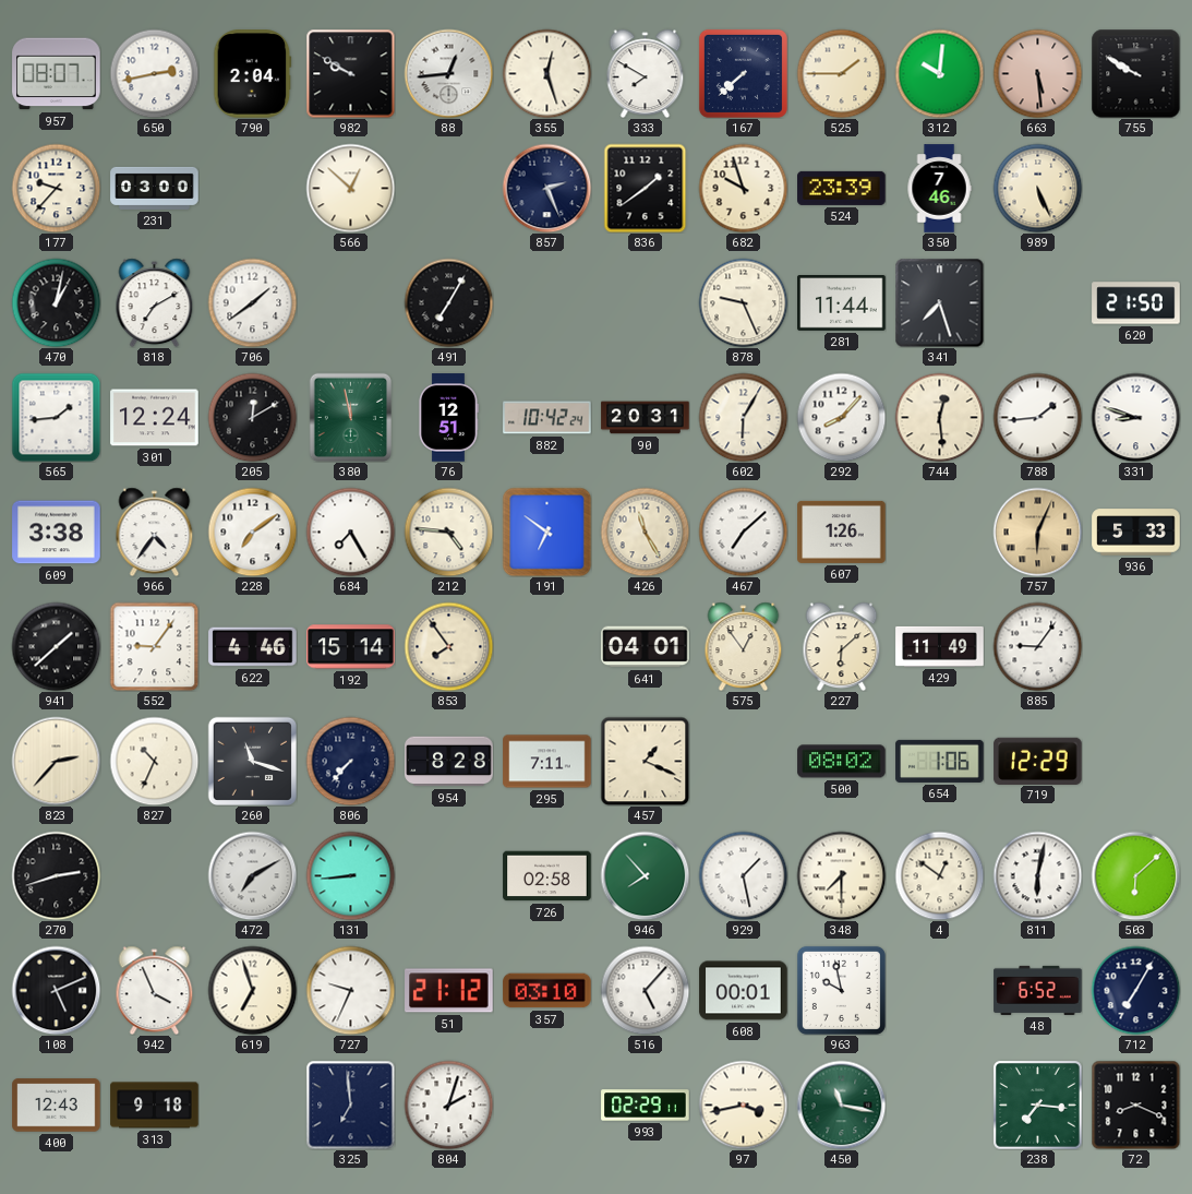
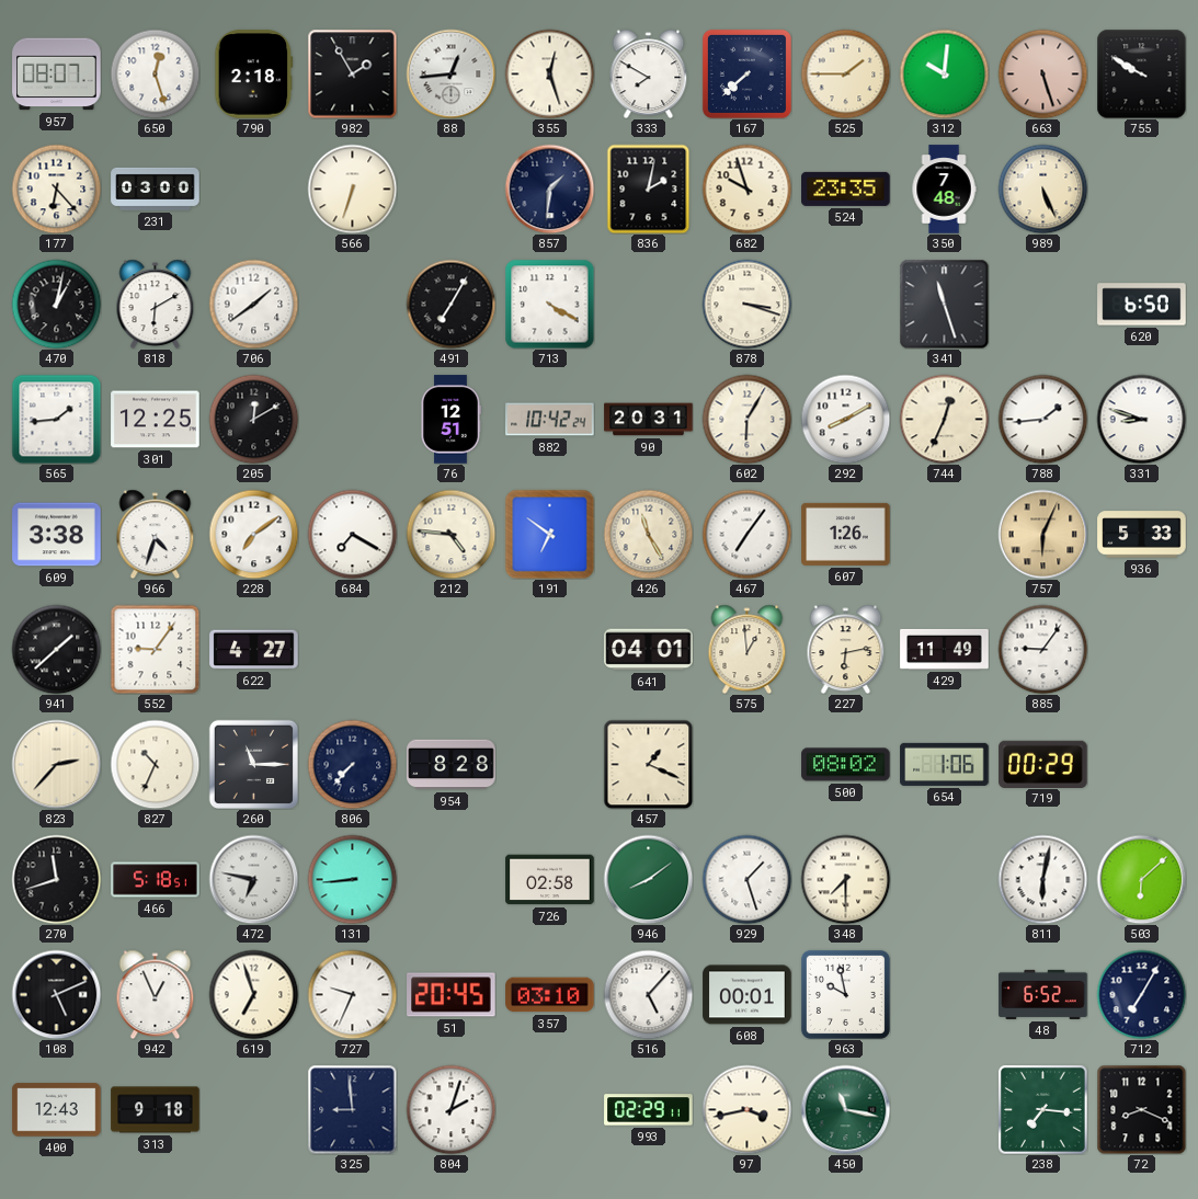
650: 2:43 -> 12:27 (155, 73)
790: 2:04 -> 2:18 (254, 75)
982: 9:50 -> 1:55 (352, 73)
663: 5:29 -> 5:27 (1042, 73)
177: 9:37 -> 6:23 (56, 189)
566: 12:52 -> 6:33 (352, 189)
857: 2:26 -> 1:31 (549, 189)
836: 1:39 -> 2:02 (649, 189)
524: 23:39 -> 23:35 (846, 189)
350: 7:46 -> 7:48 (944, 190)
818: 7:10 -> 6:10 (156, 304)
713: none -> 4:20 (549, 304)
878: 9:26 -> 3:18 (746, 304)
281: 11:44 -> none (842, 303)
341: 7:27 -> 11:27 (944, 304)
620: 21:50 -> 6:50 (1142, 305)
301: 12:24 -> 12:25 (156, 420)
380: 11:58 -> none (350, 417)
292: 8:07 -> 8:10 (845, 419)
744: 12:29 -> 12:34 (944, 419)
966: 4:36 -> 4:33 (156, 534)
684: 7:25 -> 7:20 (352, 534)
467: 7:08 -> 7:06 (746, 534)
622: 4:46 -> 4:27 (254, 650)
192: 15:14 -> none (351, 647)
853: 7:54 -> none (448, 646)
575: 12:54 -> 12:59 (748, 649)
227: 6:08 -> 6:13 (846, 649)
260: 11:18 -> 11:15 (253, 764)
295: 7:11 -> none (547, 762)
719: 12:29 -> 00:29 (1043, 764)
270: 2:42 -> 11:42 (56, 879)
466: none -> 5:18 (156, 880)
472: 7:10 -> 6:47 (253, 879)
946: 7:53 -> 8:09 (648, 879)
929: 1:28 -> 1:27 (746, 879)
4: 12:51 -> none (939, 875)
942: 3:56 -> 12:56 (156, 994)
51: 21:12 -> 20:45 (452, 995)
325: 6:59 -> 8:59 (352, 1109)
